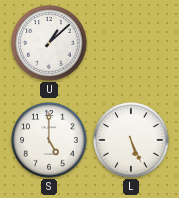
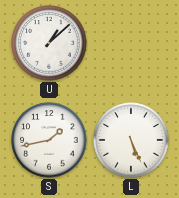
S: 5:00 -> 1:43 (49, 140)
